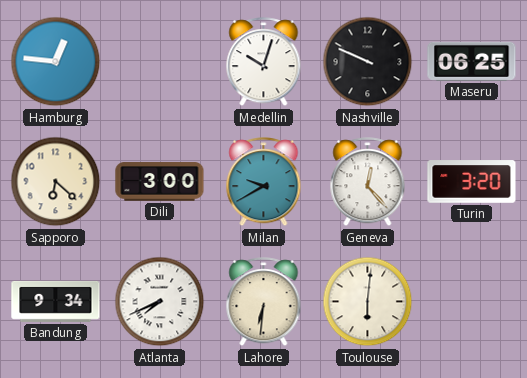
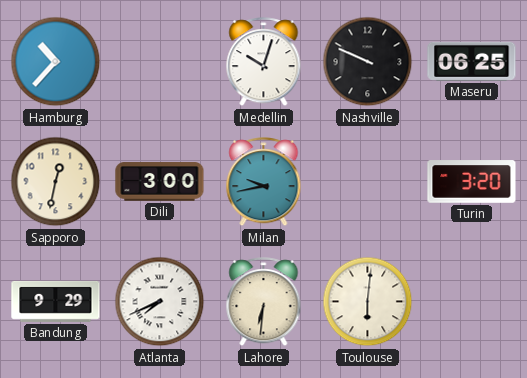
Hamburg: 12:46 -> 10:37 (56, 62)
Sapporo: 6:22 -> 12:32 (56, 182)
Milan: 9:40 -> 9:43 (264, 182)
Geneva: 12:23 -> none (368, 182)
Bandung: 9:34 -> 9:29 (56, 301)
